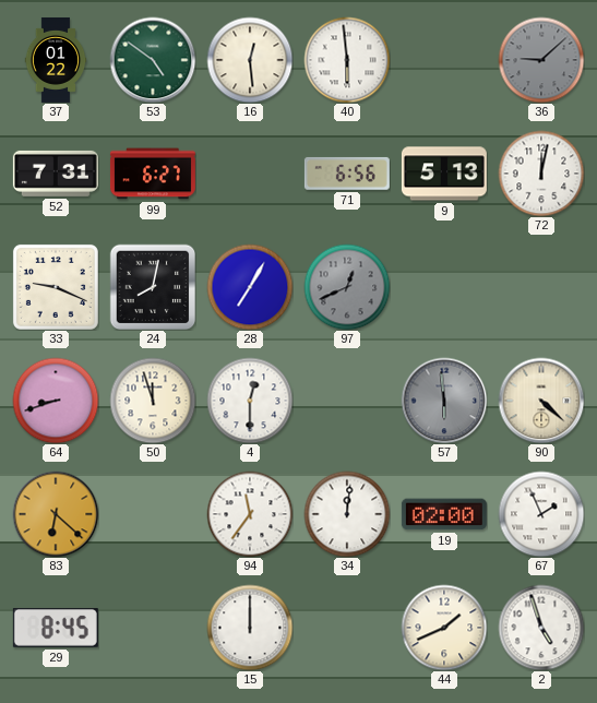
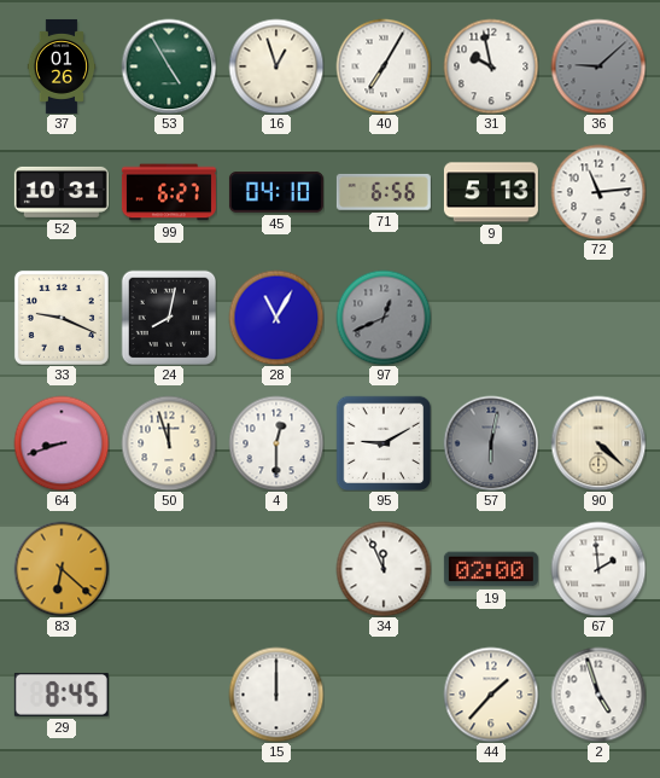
37: 01:22 -> 01:26 (62, 66)
53: 4:51 -> 4:55 (169, 66)
16: 12:29 -> 12:57 (276, 66)
40: 5:59 -> 7:05 (384, 66)
31: none -> 9:58 (491, 66)
52: 7:31 -> 10:31 (62, 192)
45: none -> 04:10 (276, 192)
72: 12:02 -> 11:14 (598, 192)
28: 7:05 -> 11:05 (276, 318)
95: none -> 9:10 (384, 443)
57: 5:59 -> 6:02 (491, 443)
94: 11:36 -> none (250, 514)
34: 12:01 -> 11:56 (384, 569)
67: 1:56 -> 1:59 (598, 569)
44: 1:41 -> 1:37 (491, 695)
